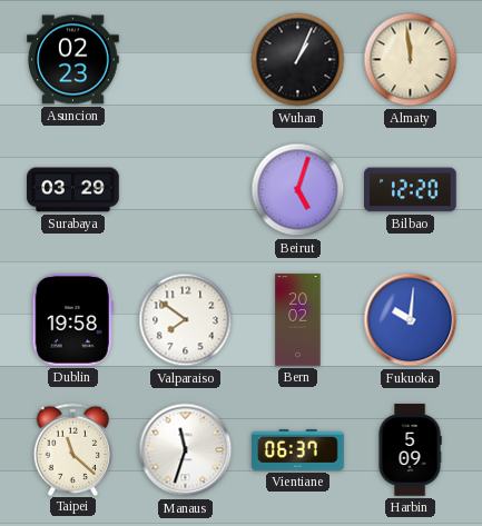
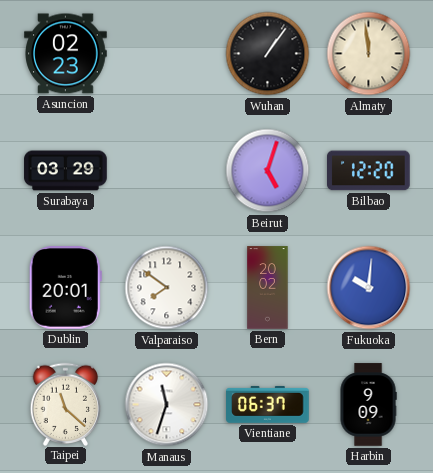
Wuhan: 1:04 -> 1:06 (268, 54)
Dublin: 19:58 -> 20:01 (65, 288)
Harbin: 5:09 -> 9:09 (368, 405)
